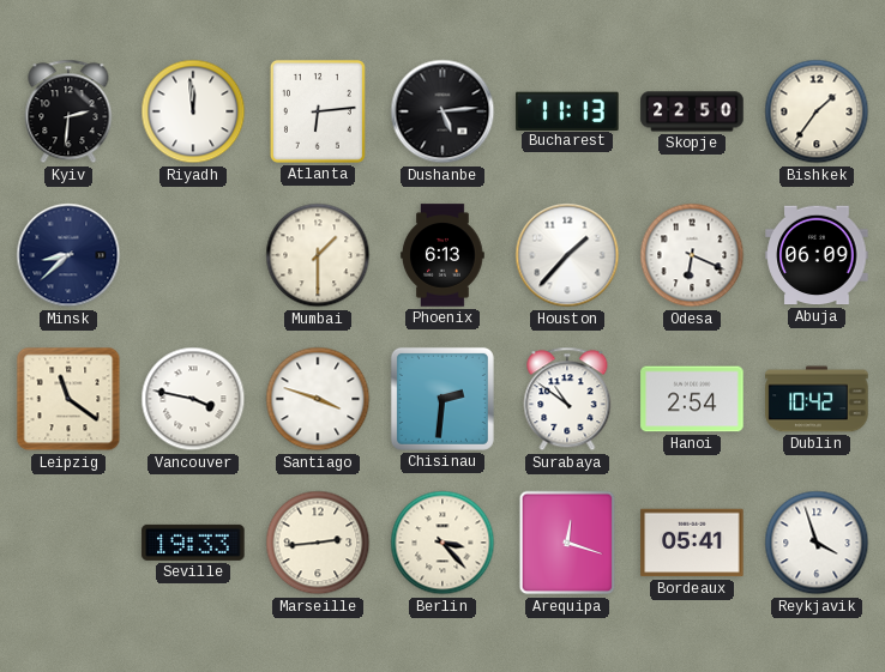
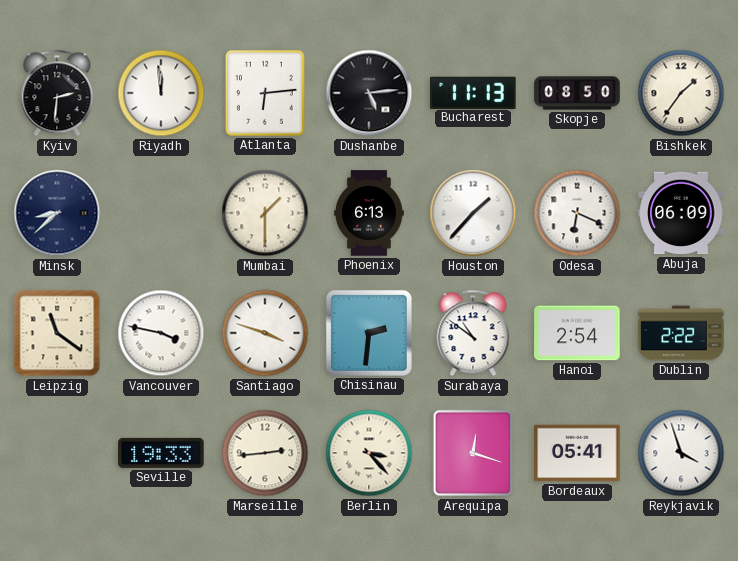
Skopje: 22:50 -> 08:50 (577, 93)
Dublin: 10:42 -> 2:22 (681, 333)
